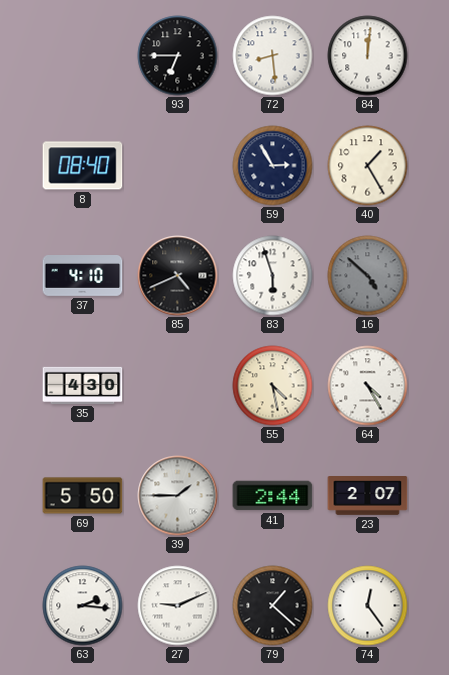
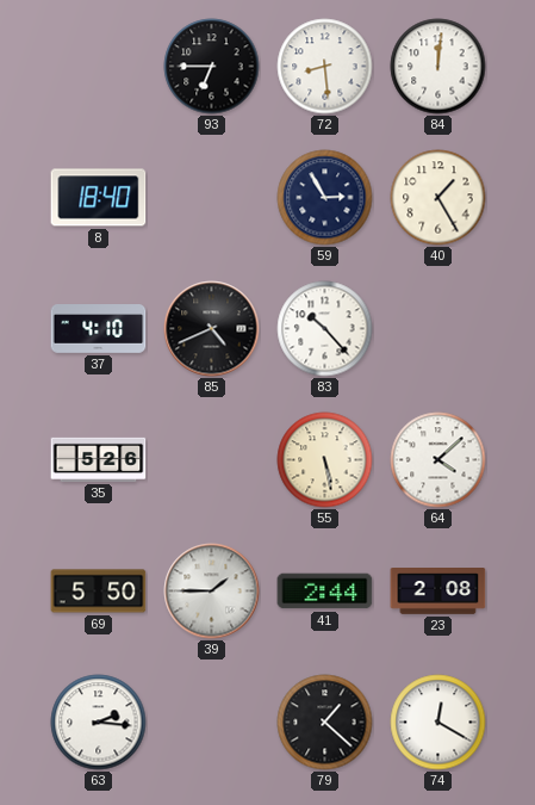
8: 08:40 -> 18:40 (99, 198)
83: 5:57 -> 10:23 (325, 329)
16: 4:52 -> none (368, 276)
35: 4:30 -> 5:26 (99, 459)
55: 4:28 -> 5:28 (325, 460)
64: 4:25 -> 4:08 (438, 460)
23: 2:07 -> 2:08 (438, 592)
27: 9:11 -> none (178, 606)
74: 12:24 -> 12:20 (438, 723)
